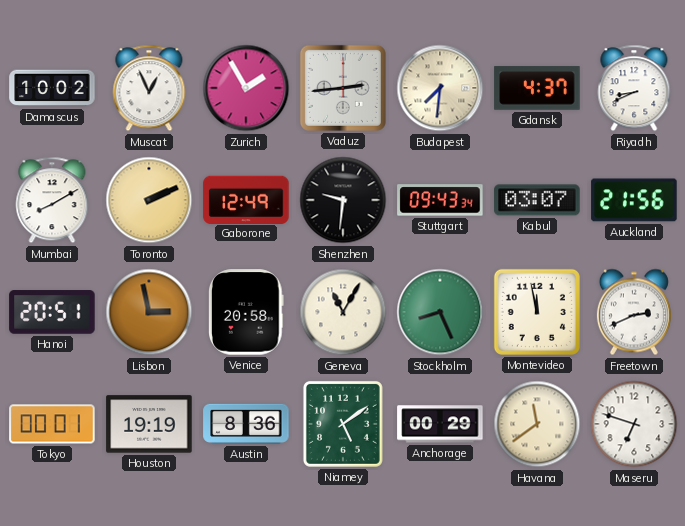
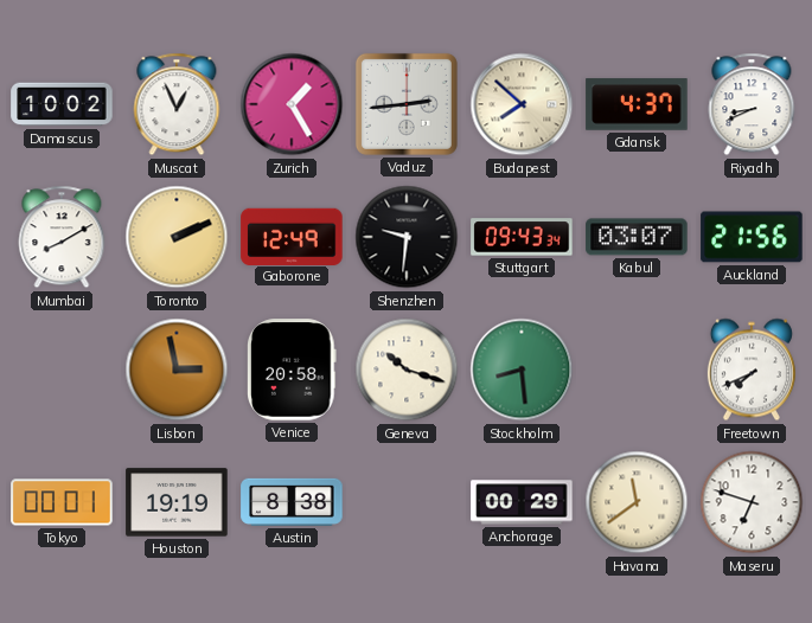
Zurich: 1:55 -> 1:25 (292, 104)
Budapest: 7:31 -> 7:52 (522, 104)
Hanoi: 20:51 -> none (52, 312)
Geneva: 11:05 -> 10:18 (407, 370)
Stockholm: 8:26 -> 8:29 (522, 370)
Montevideo: 11:58 -> none (537, 312)
Freetown: 2:41 -> 7:41 (752, 370)
Austin: 8:36 -> 8:38 (292, 502)
Niamey: 5:09 -> none (343, 424)
